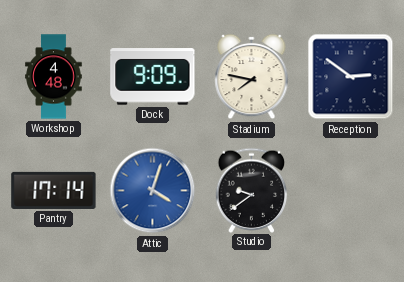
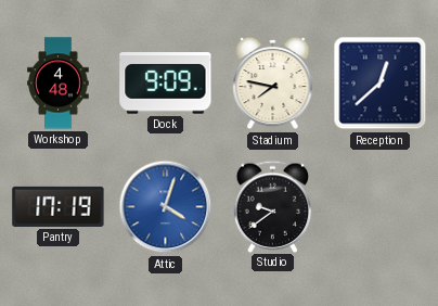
Reception: 2:51 -> 12:38 (381, 84)
Pantry: 17:14 -> 17:19 (59, 206)
